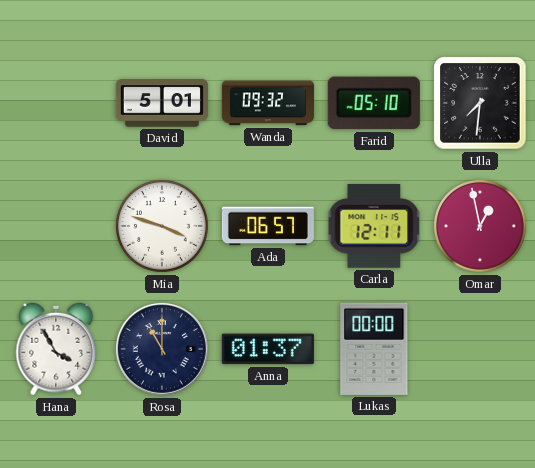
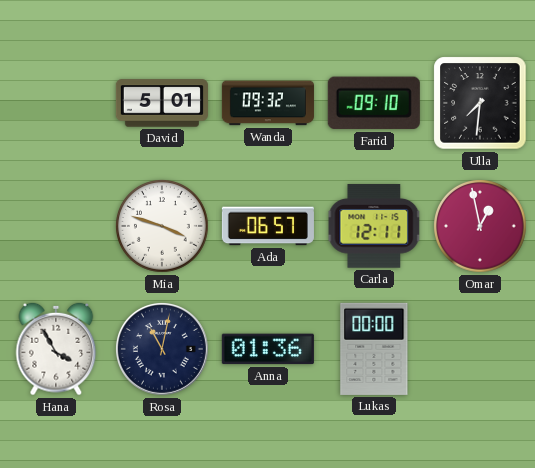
Farid: 05:10 -> 09:10 (374, 103)
Rosa: 11:00 -> 11:02 (162, 349)
Anna: 01:37 -> 01:36 (268, 349)
